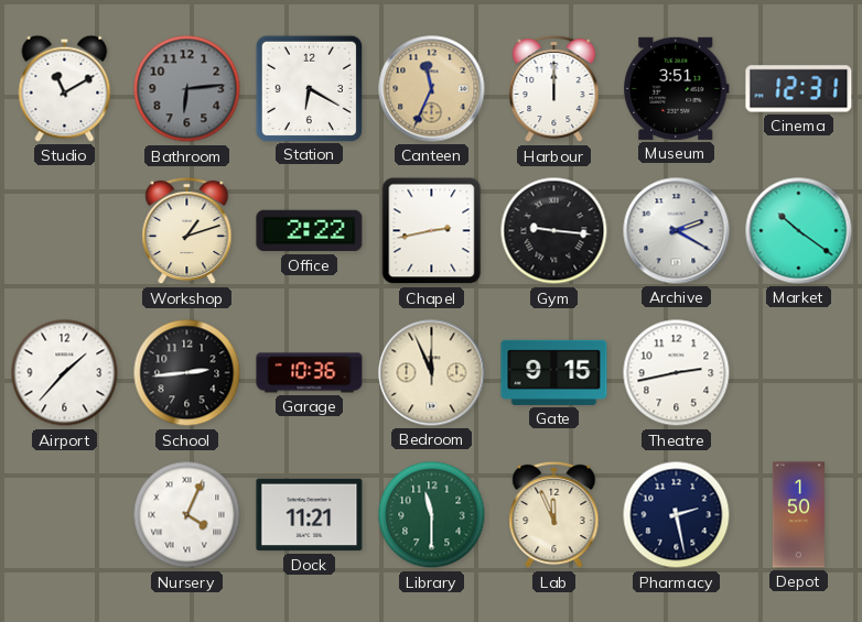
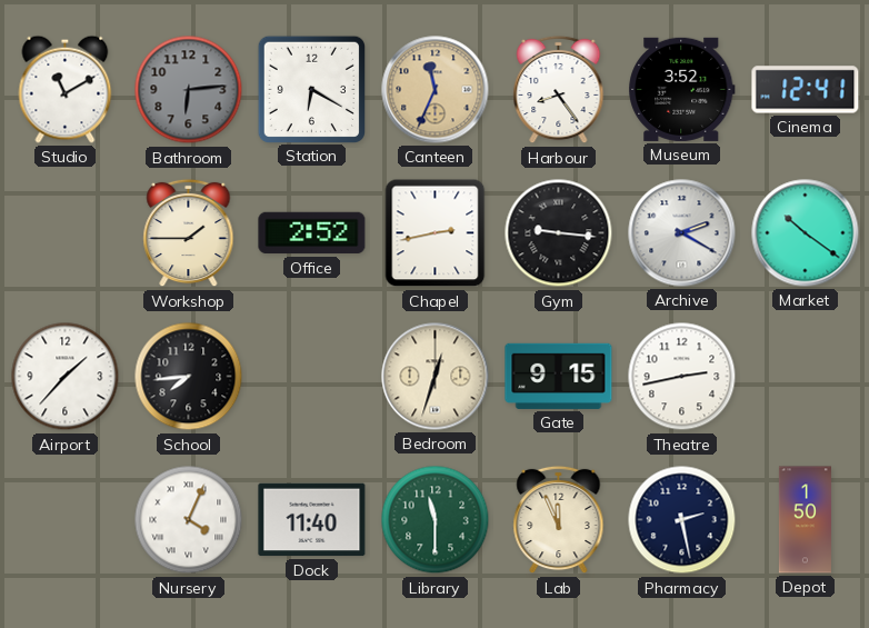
Harbour: 12:00 -> 8:24 (559, 90)
Museum: 3:51 -> 3:52 (682, 89)
Cinema: 12:31 -> 12:41 (806, 90)
Workshop: 1:12 -> 1:45 (189, 233)
Office: 2:22 -> 2:52 (312, 233)
School: 2:44 -> 7:44 (189, 377)
Garage: 10:36 -> none (310, 373)
Bedroom: 11:56 -> 12:33 (436, 377)
Dock: 11:21 -> 11:40 (312, 520)
